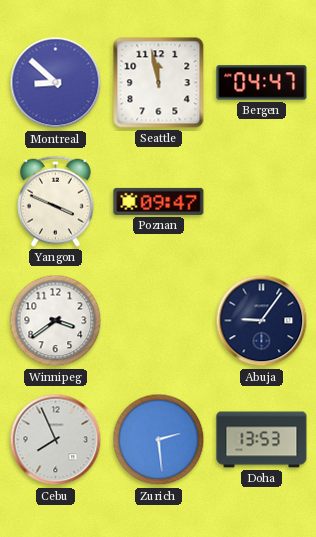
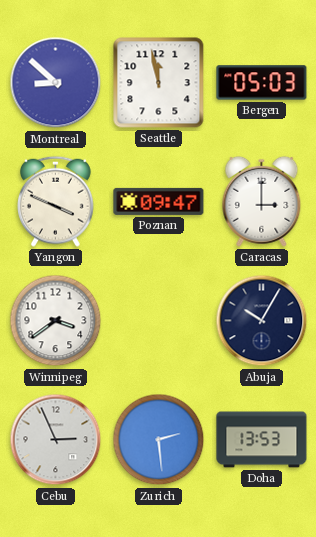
Bergen: 04:47 -> 05:03 (262, 83)
Caracas: none -> 3:00 (262, 201)
Abuja: 9:06 -> 10:05 (262, 321)
Cebu: 7:56 -> 2:56 (56, 440)
